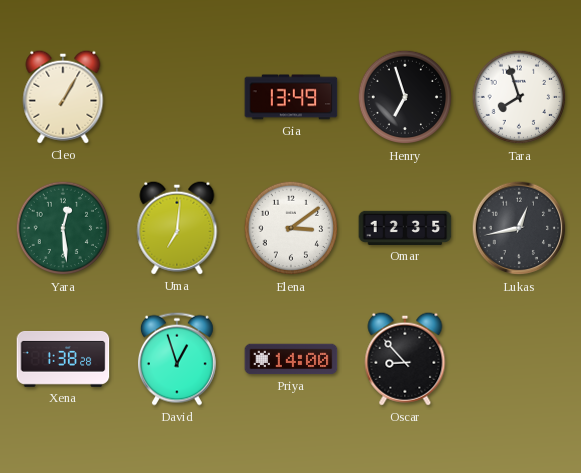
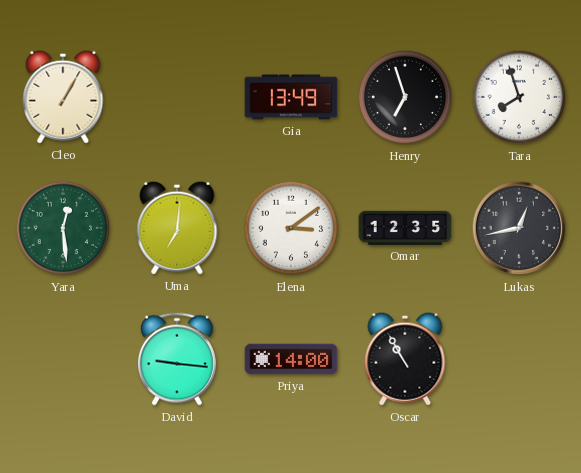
Xena: 1:38 -> none (63, 359)
David: 12:57 -> 9:16 (177, 359)
Oscar: 8:53 -> 10:55 (405, 359)
